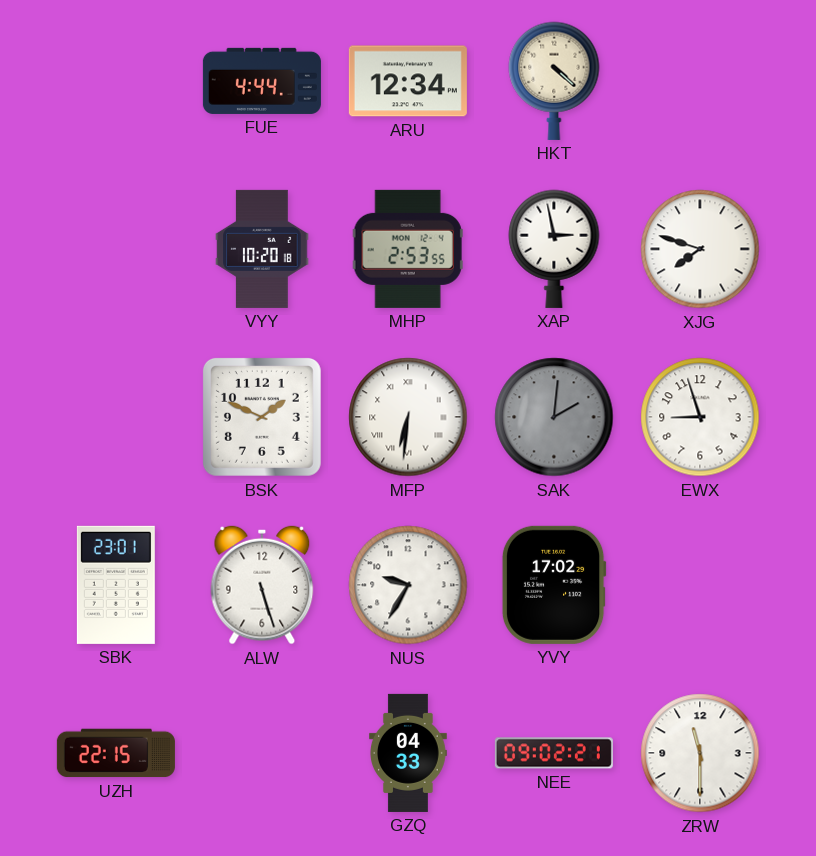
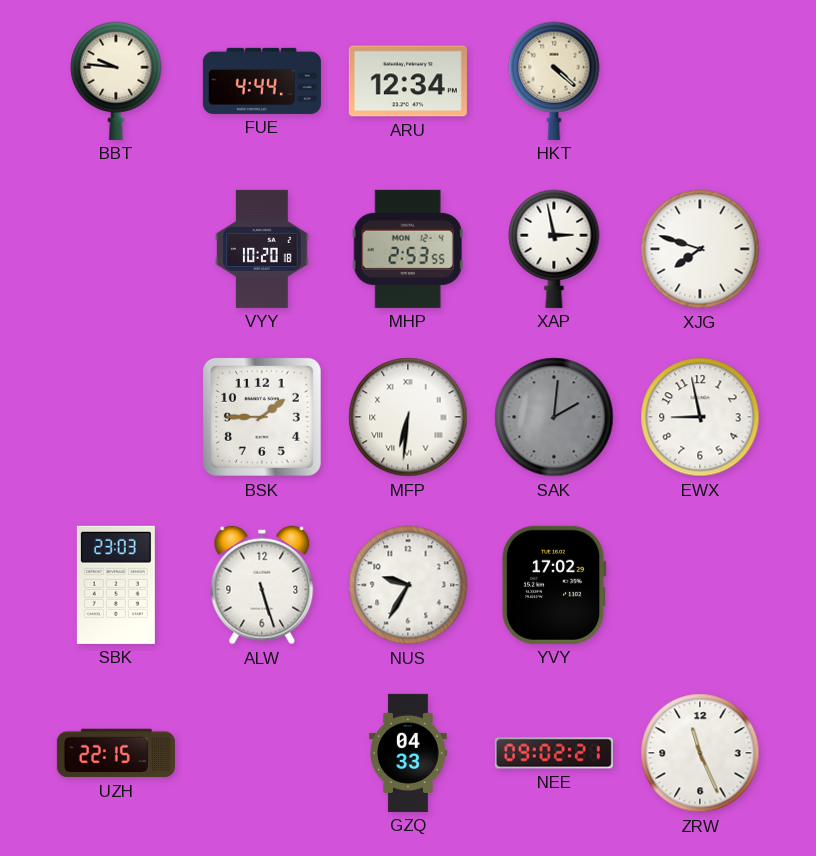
BBT: none -> 9:46 (116, 81)
BSK: 1:49 -> 1:45 (262, 417)
EWX: 8:57 -> 8:58 (700, 417)
SBK: 23:01 -> 23:03 (116, 585)
ZRW: 11:30 -> 11:26 (700, 753)
